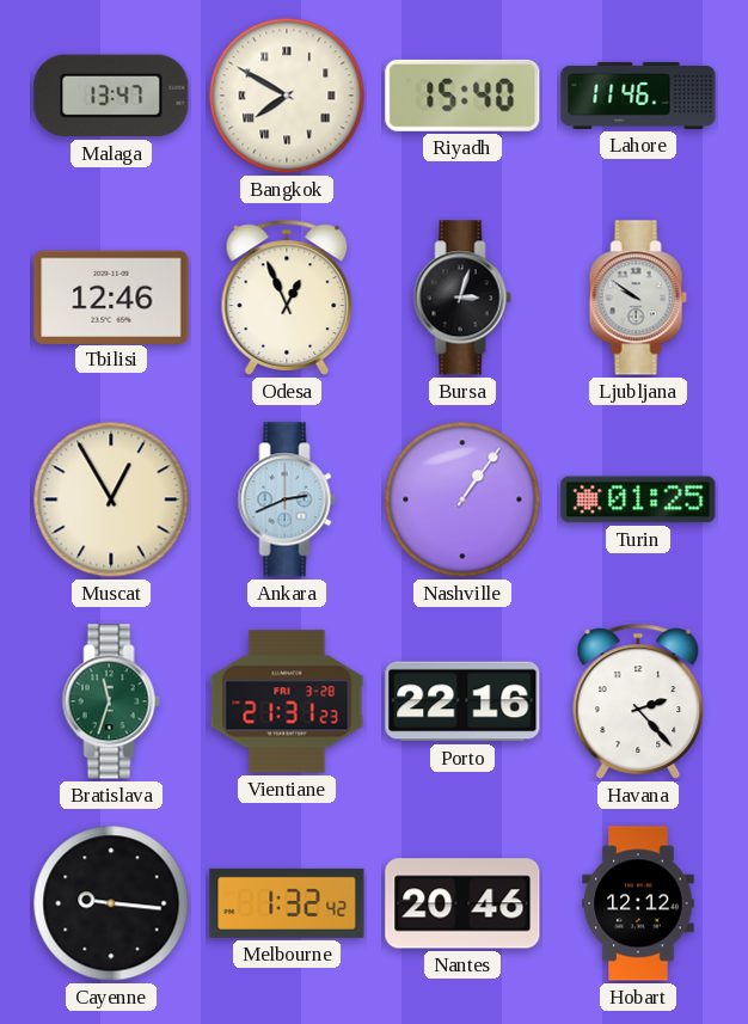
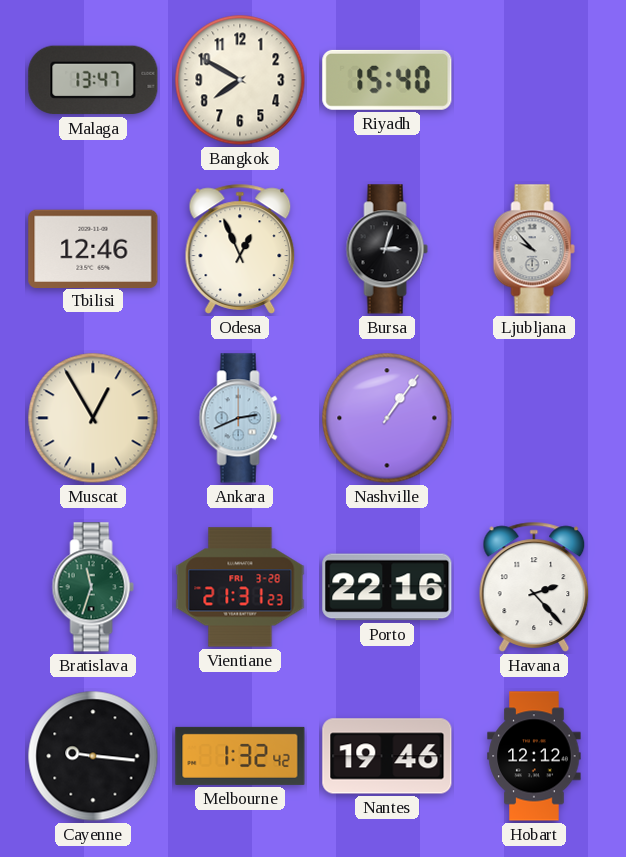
Bangkok numerals: Roman -> Arabic (240, 80)
Lahore: 11:46 -> none (638, 96)
Ljubljana: 9:51 -> 9:53 (534, 249)
Turin: 01:25 -> none (638, 499)
Nantes: 20:46 -> 19:46 (387, 756)
